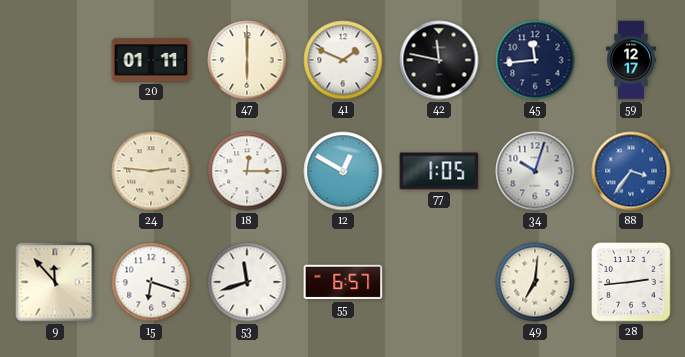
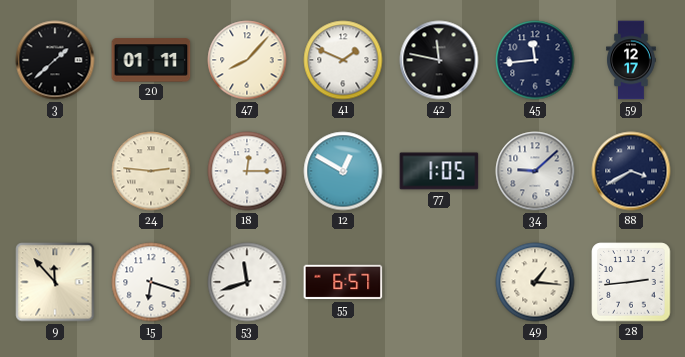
3: none -> 1:38 (55, 60)
47: 6:00 -> 8:07 (247, 60)
34: 10:03 -> 9:08 (535, 171)
88: 3:36 -> 3:40 (631, 171)
88 dial: blue -> navy (631, 171)
49: 7:01 -> 1:16 (535, 282)
